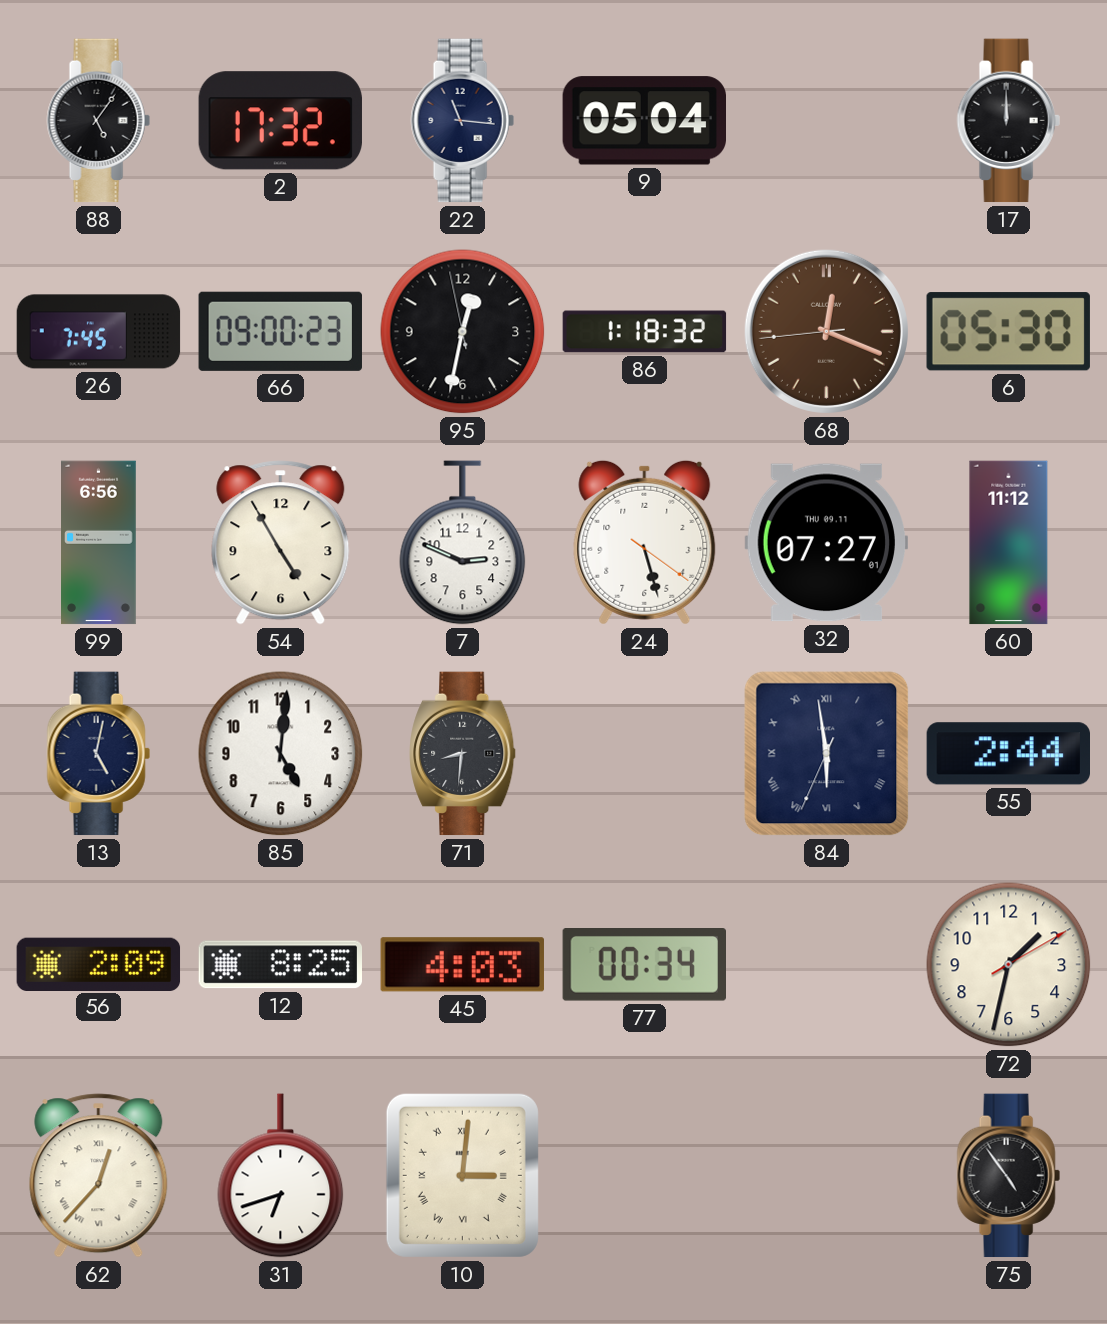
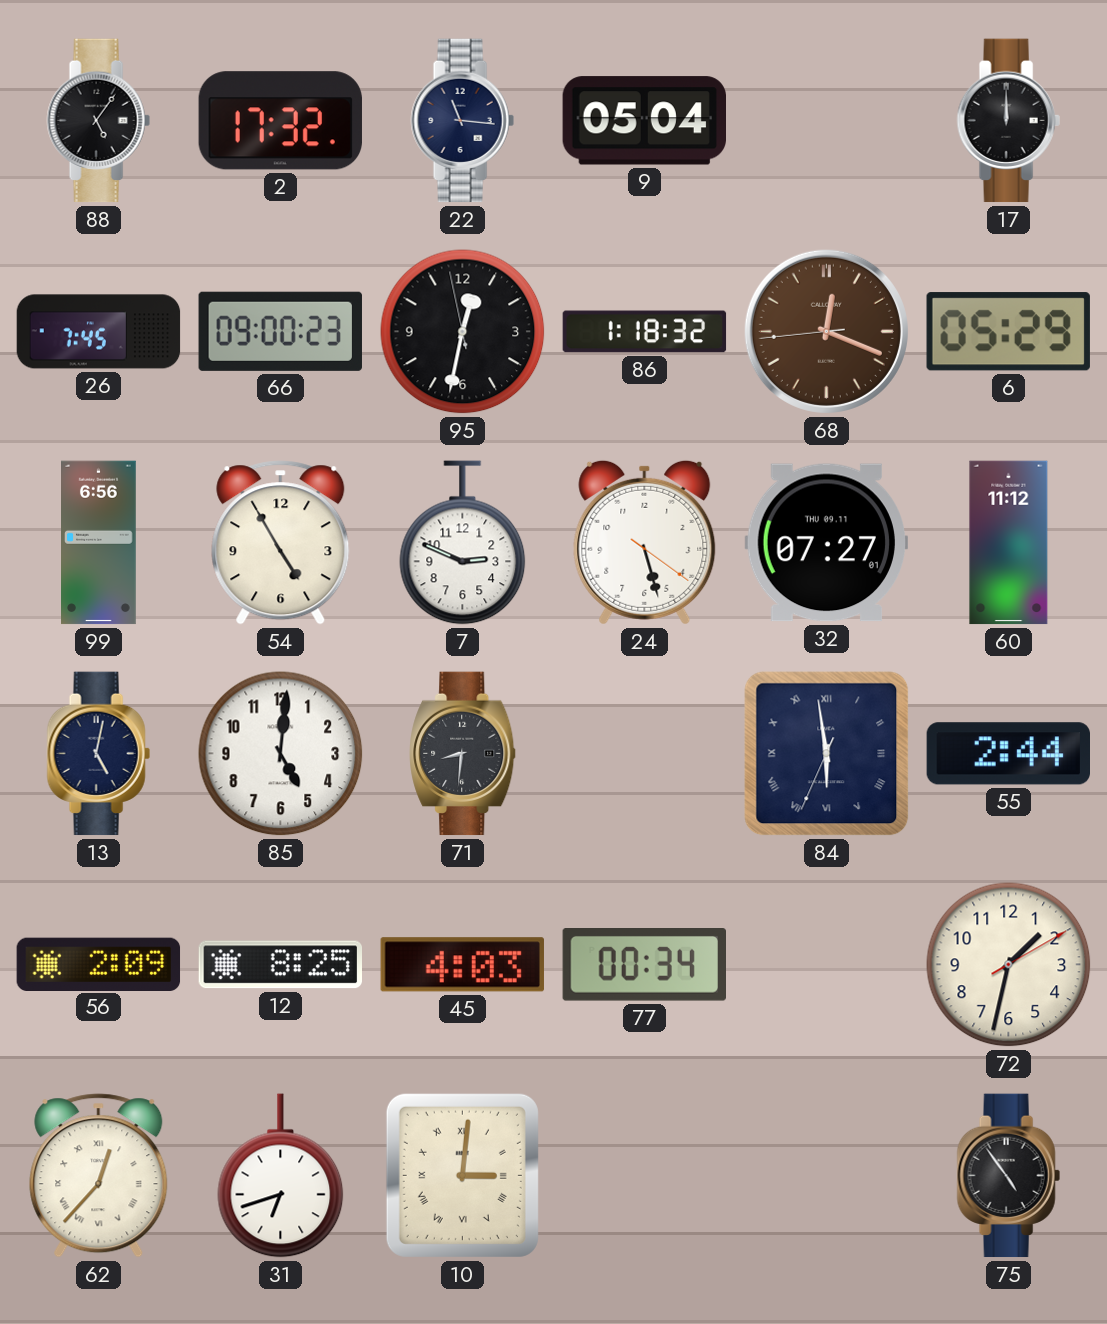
6: 05:30 -> 05:29 (1008, 332)
